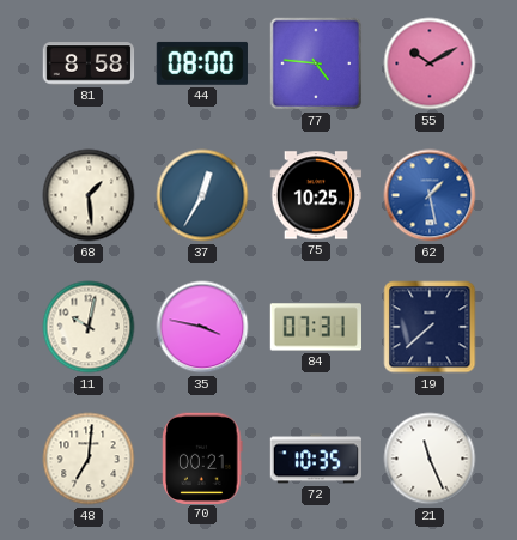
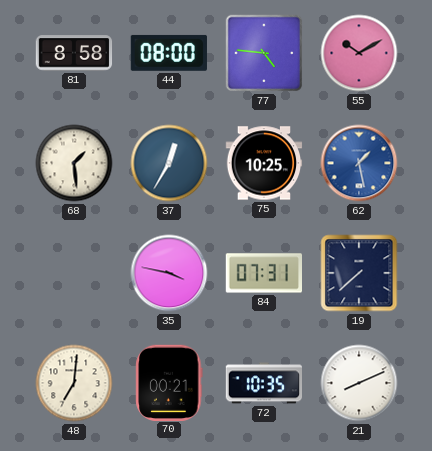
11: 10:02 -> none (89, 327)
21: 11:26 -> 8:11 (359, 383)
